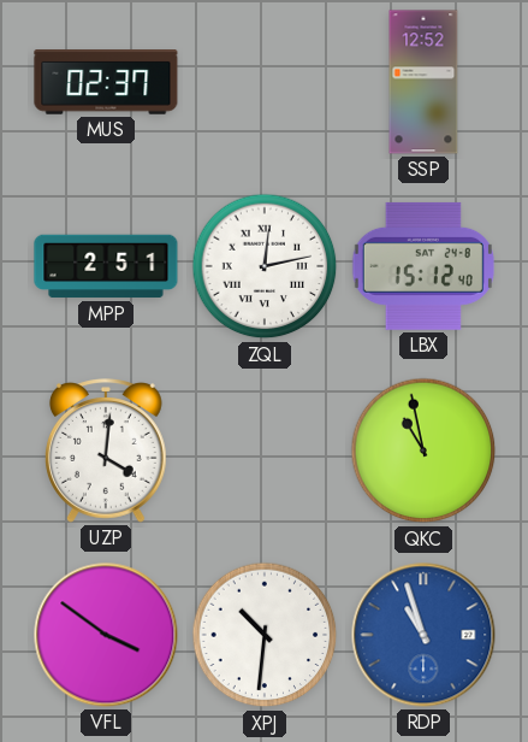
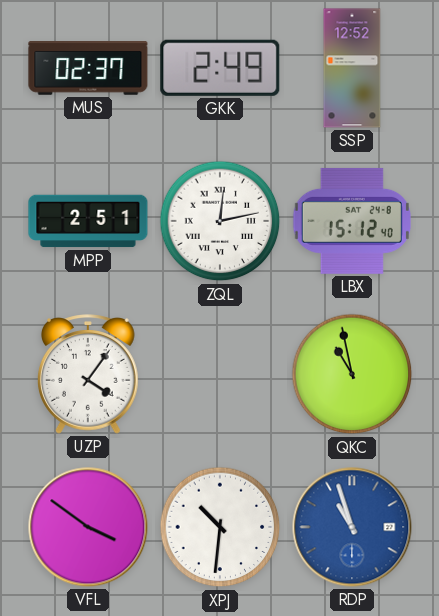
GKK: none -> 2:49 (220, 68)
UZP: 4:01 -> 4:06 (88, 374)
